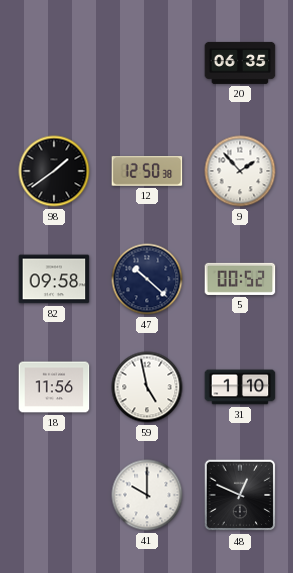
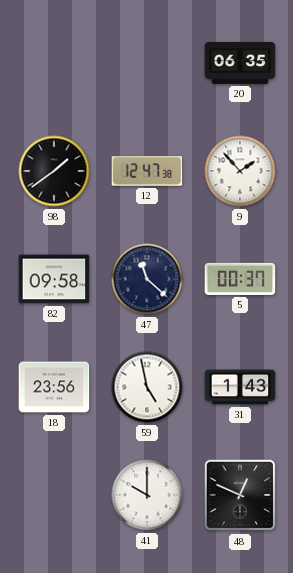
12: 12:50 -> 12:47 (147, 171)
47: 10:22 -> 11:22 (147, 279)
5: 00:52 -> 00:37 (240, 279)
18: 11:56 -> 23:56 (54, 387)
31: 1:10 -> 1:43 (240, 387)
